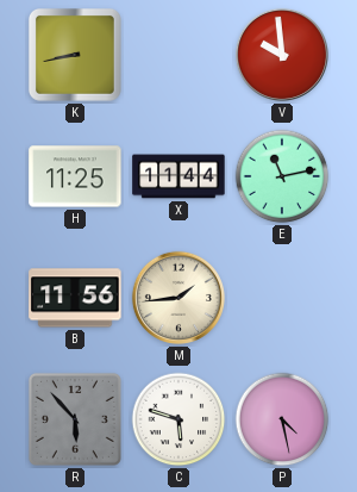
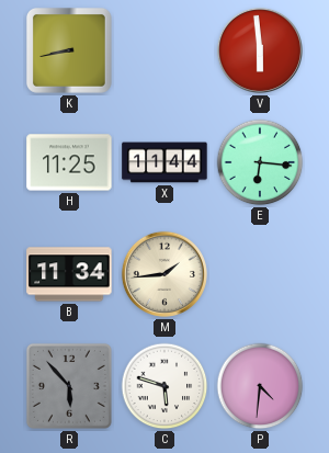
V: 9:59 -> 5:59 (260, 50)
E: 11:13 -> 6:16 (260, 162)
B: 11:56 -> 11:34 (69, 274)
P: 4:28 -> 4:31 (260, 386)
